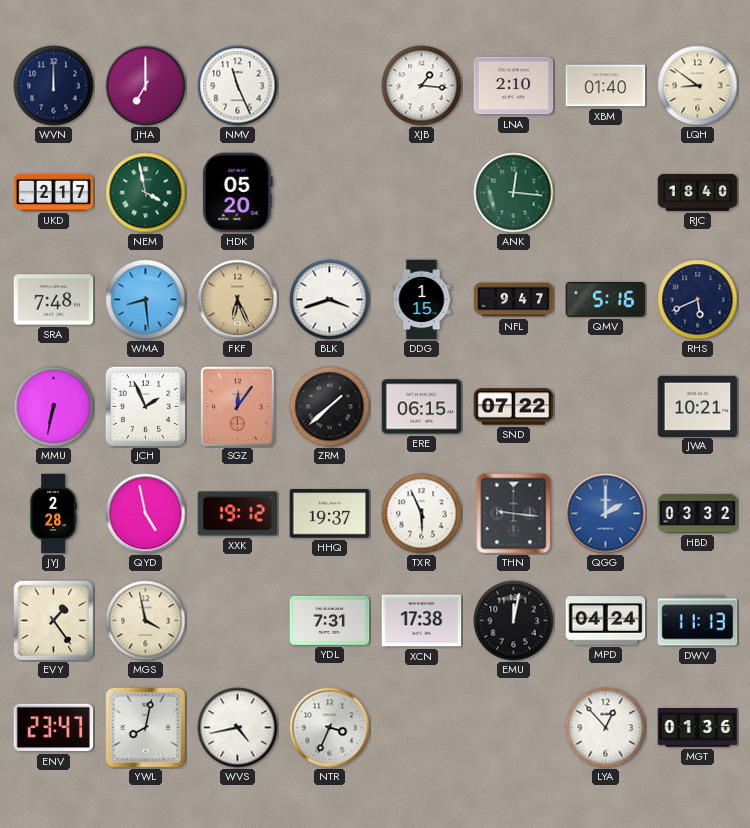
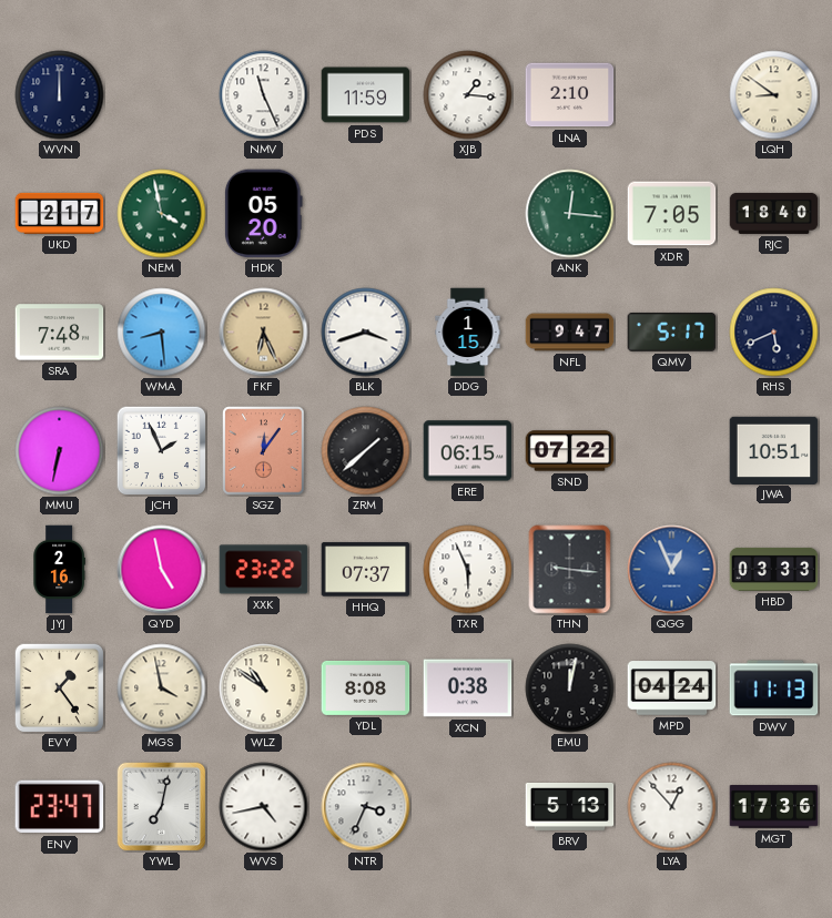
JHA: 7:00 -> none (146, 86)
PDS: none -> 11:59 (366, 95)
XBM: 01:40 -> none (606, 86)
XDR: none -> 7:05 (672, 214)
QMV: 5:16 -> 5:17 (672, 331)
JWA: 10:21 -> 10:51 (774, 450)
JYJ: 2:28 -> 2:16 (59, 570)
XXK: 19:12 -> 23:22 (264, 570)
HHQ: 19:37 -> 07:37 (366, 570)
QGG: 2:00 -> 12:56 (672, 570)
HBD: 03:32 -> 03:33 (774, 569)
WLZ: none -> 10:51 (264, 688)
YDL: 7:31 -> 8:08 (366, 687)
XCN: 17:38 -> 0:38 (468, 688)
YWL: 8:02 -> 7:02 (162, 807)
BRV: none -> 5:13 (570, 806)
MGT: 01:36 -> 17:36 (774, 807)
